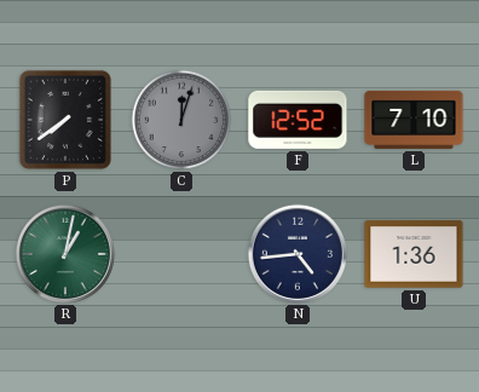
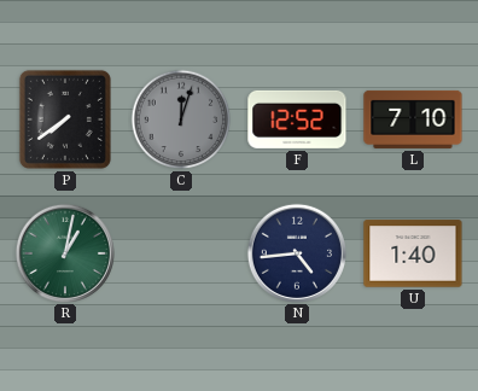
U: 1:36 -> 1:40 (413, 253)
